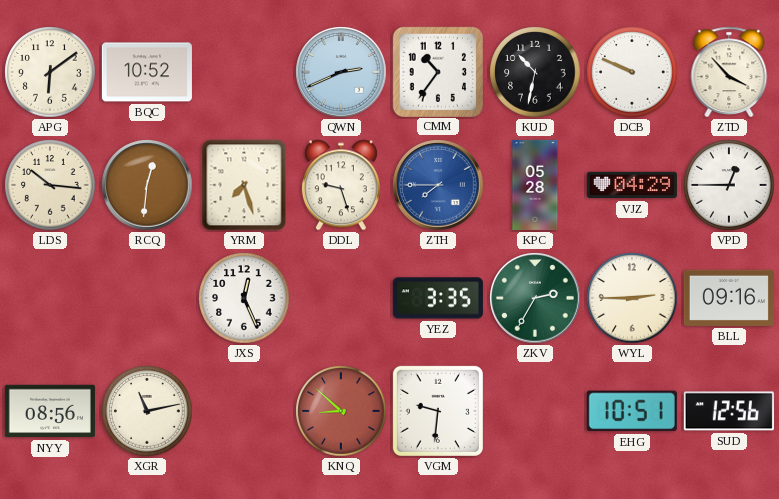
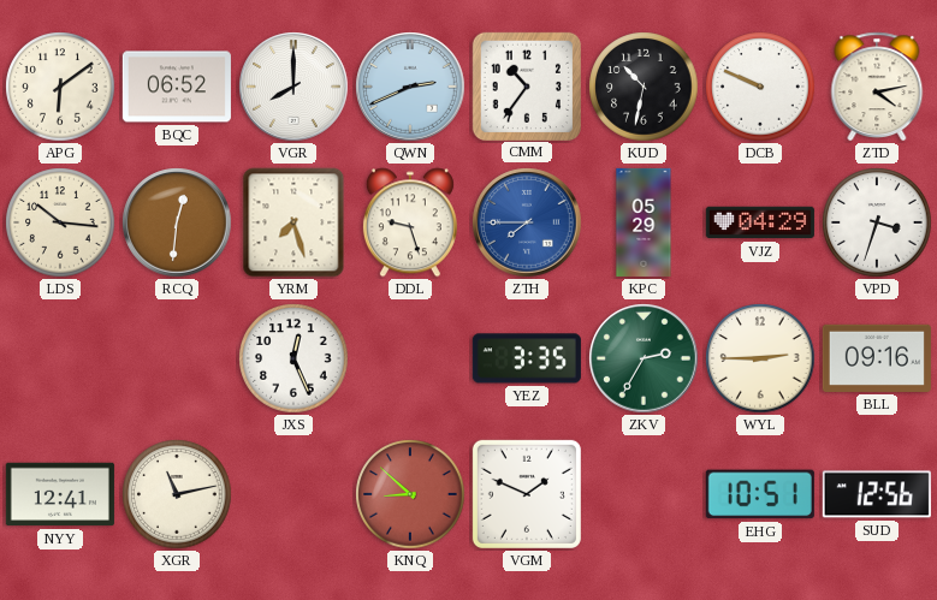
BQC: 10:52 -> 06:52 (177, 87)
VGR: none -> 8:00 (293, 87)
ZTD: 3:53 -> 4:13 (877, 87)
KPC: 05:28 -> 05:29 (644, 222)
VPD: 12:45 -> 3:33 (877, 222)
NYY: 08:56 -> 12:41 (60, 494)
VGM: 9:31 -> 1:49 (527, 494)
